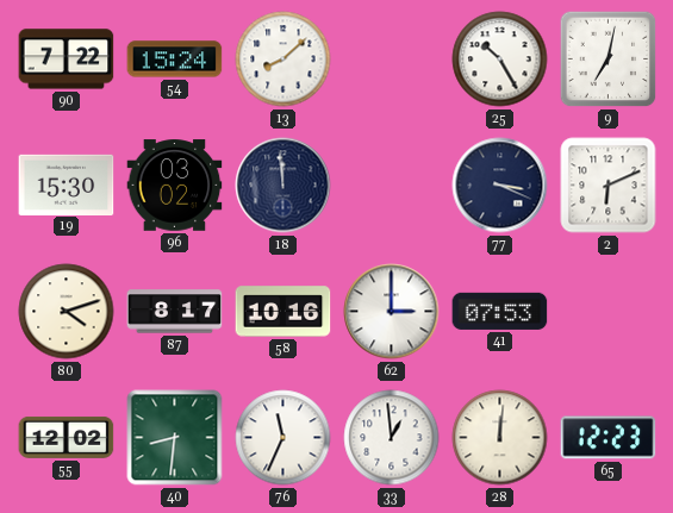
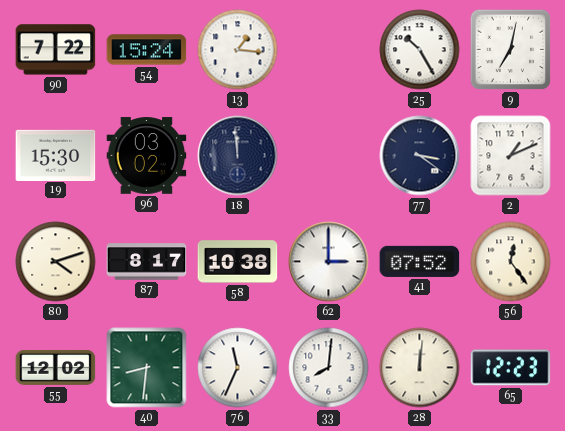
13: 8:08 -> 1:16 (238, 50)
77: 3:19 -> 3:21 (420, 156)
2: 6:11 -> 1:11 (511, 156)
58: 10:16 -> 10:38 (238, 262)
41: 07:53 -> 07:52 (420, 261)
56: none -> 12:24 (511, 262)
33: 12:59 -> 8:01 (329, 368)
